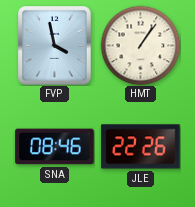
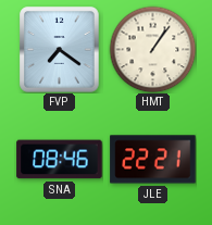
FVP: 3:58 -> 7:21 (60, 50)
JLE: 22:26 -> 22:21 (153, 160)
